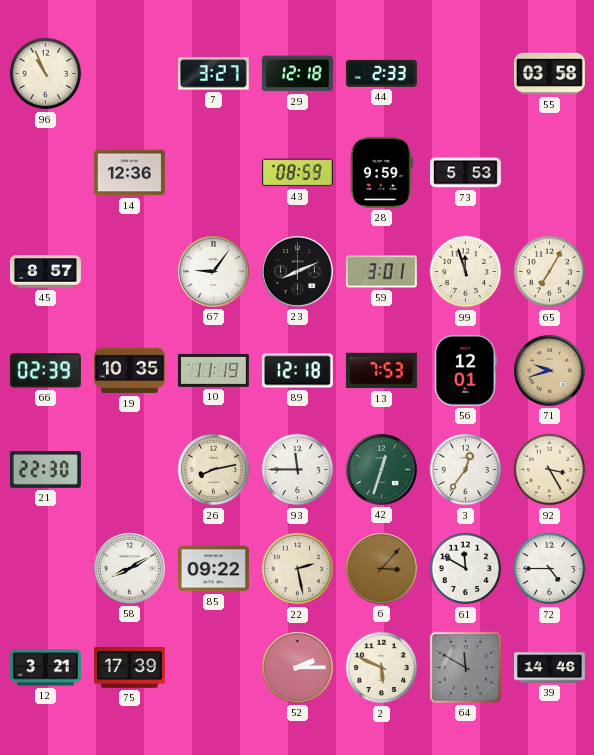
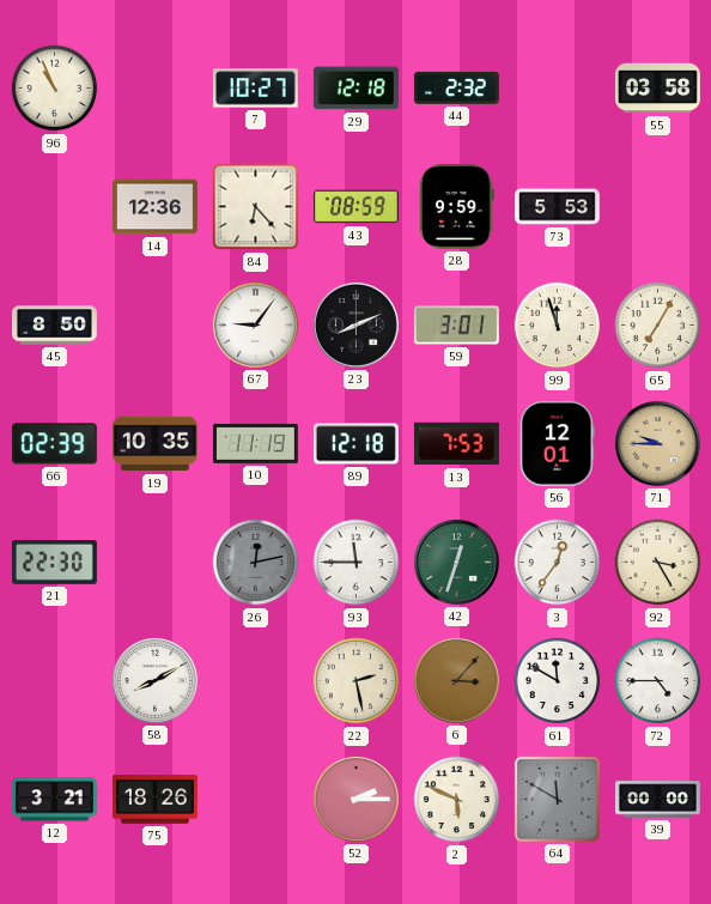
7: 3:27 -> 10:27 (255, 89)
44: 2:33 -> 2:32 (456, 87)
84: none -> 6:23 (256, 207)
45: 8:57 -> 8:50 (55, 326)
71: 9:42 -> 9:45 (657, 443)
26: 8:13 -> 12:13 (256, 563)
26 dial: cream -> grey (256, 563)
85: 09:22 -> none (213, 569)
75: 17:39 -> 18:26 (154, 799)
39: 14:46 -> 00:00 (658, 800)
